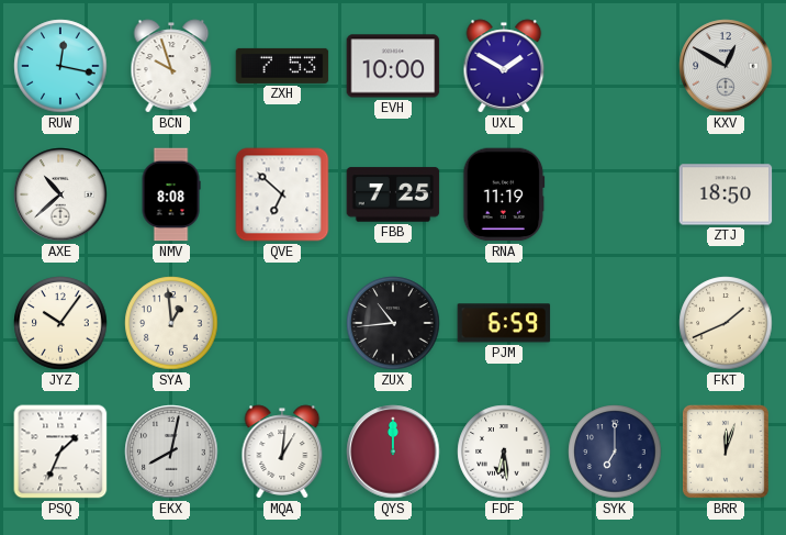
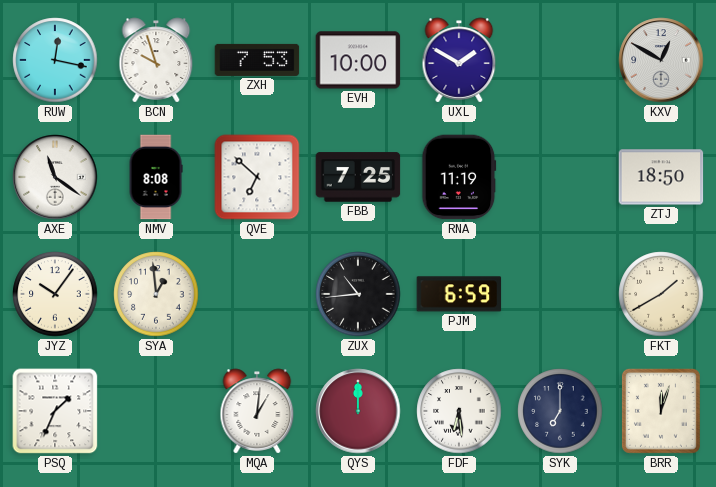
AXE: 10:38 -> 11:21 (55, 177)
FKT: 1:41 -> 1:40 (661, 294)
EKX: 8:02 -> none (171, 452)
